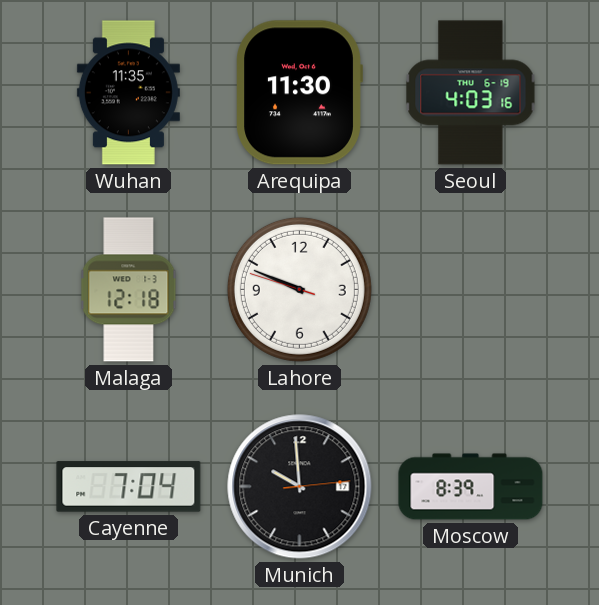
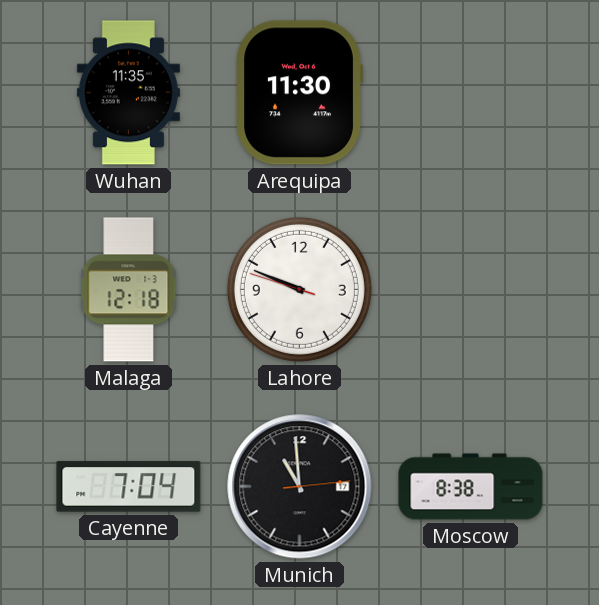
Seoul: 4:03 -> none (471, 93)
Munich: 9:59 -> 10:59 (300, 487)
Moscow: 8:39 -> 8:38 (471, 487)
